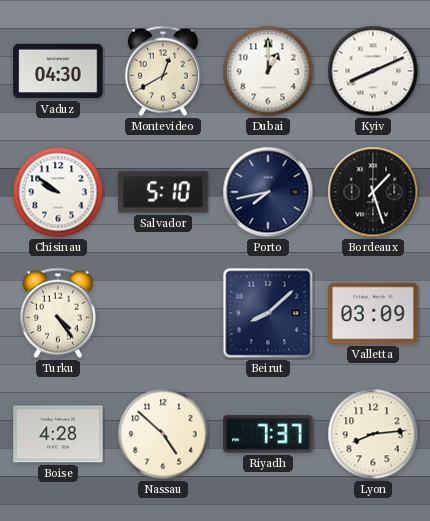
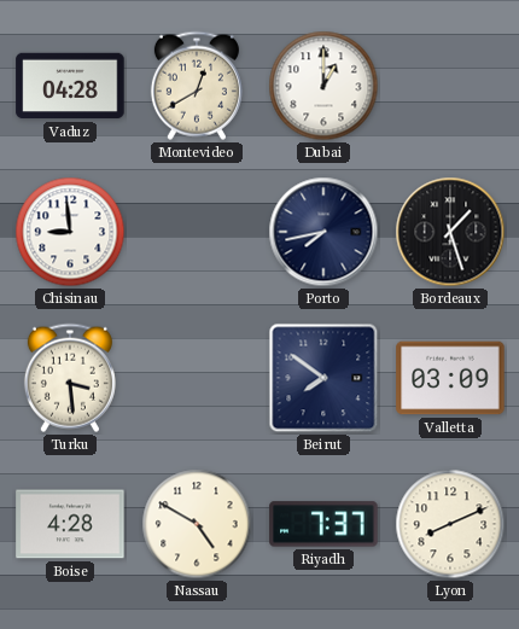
Vaduz: 04:30 -> 04:28 (70, 86)
Kyiv: 8:11 -> none (373, 71)
Chisinau: 9:51 -> 8:59 (70, 232)
Salvador: 5:10 -> none (163, 192)
Turku: 4:24 -> 3:29 (70, 378)
Beirut: 8:08 -> 7:51 (323, 378)
Nassau: 4:52 -> 4:50 (197, 524)
Lyon: 8:14 -> 8:11 (450, 524)
